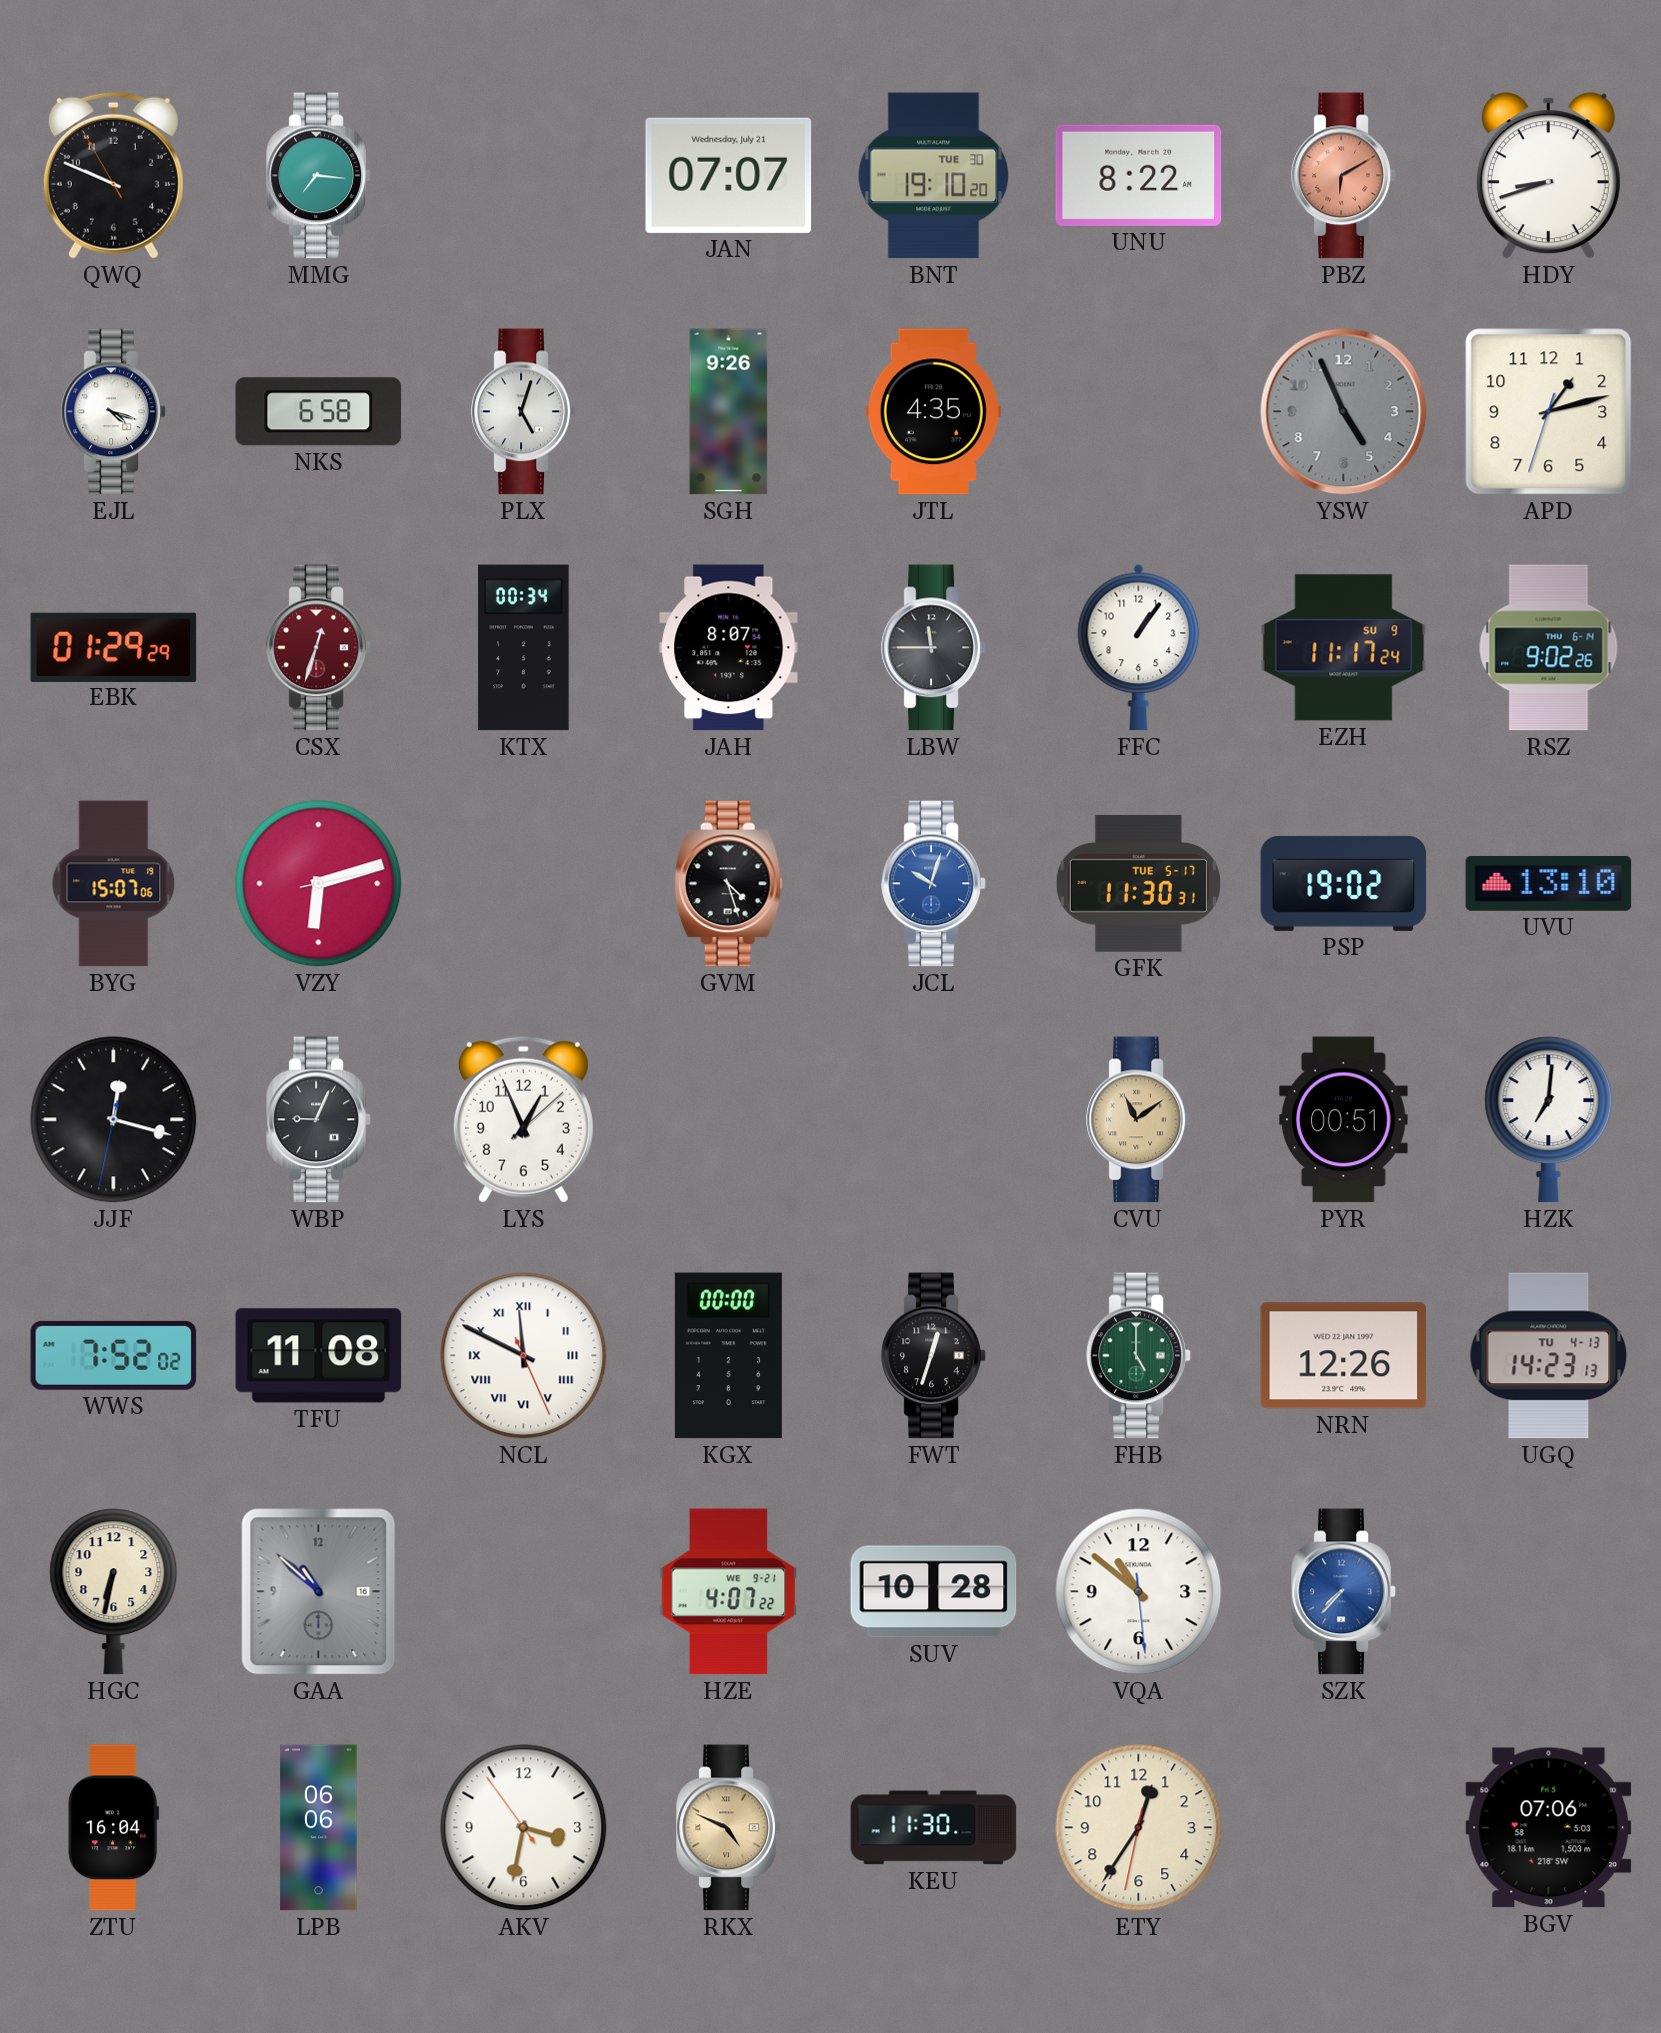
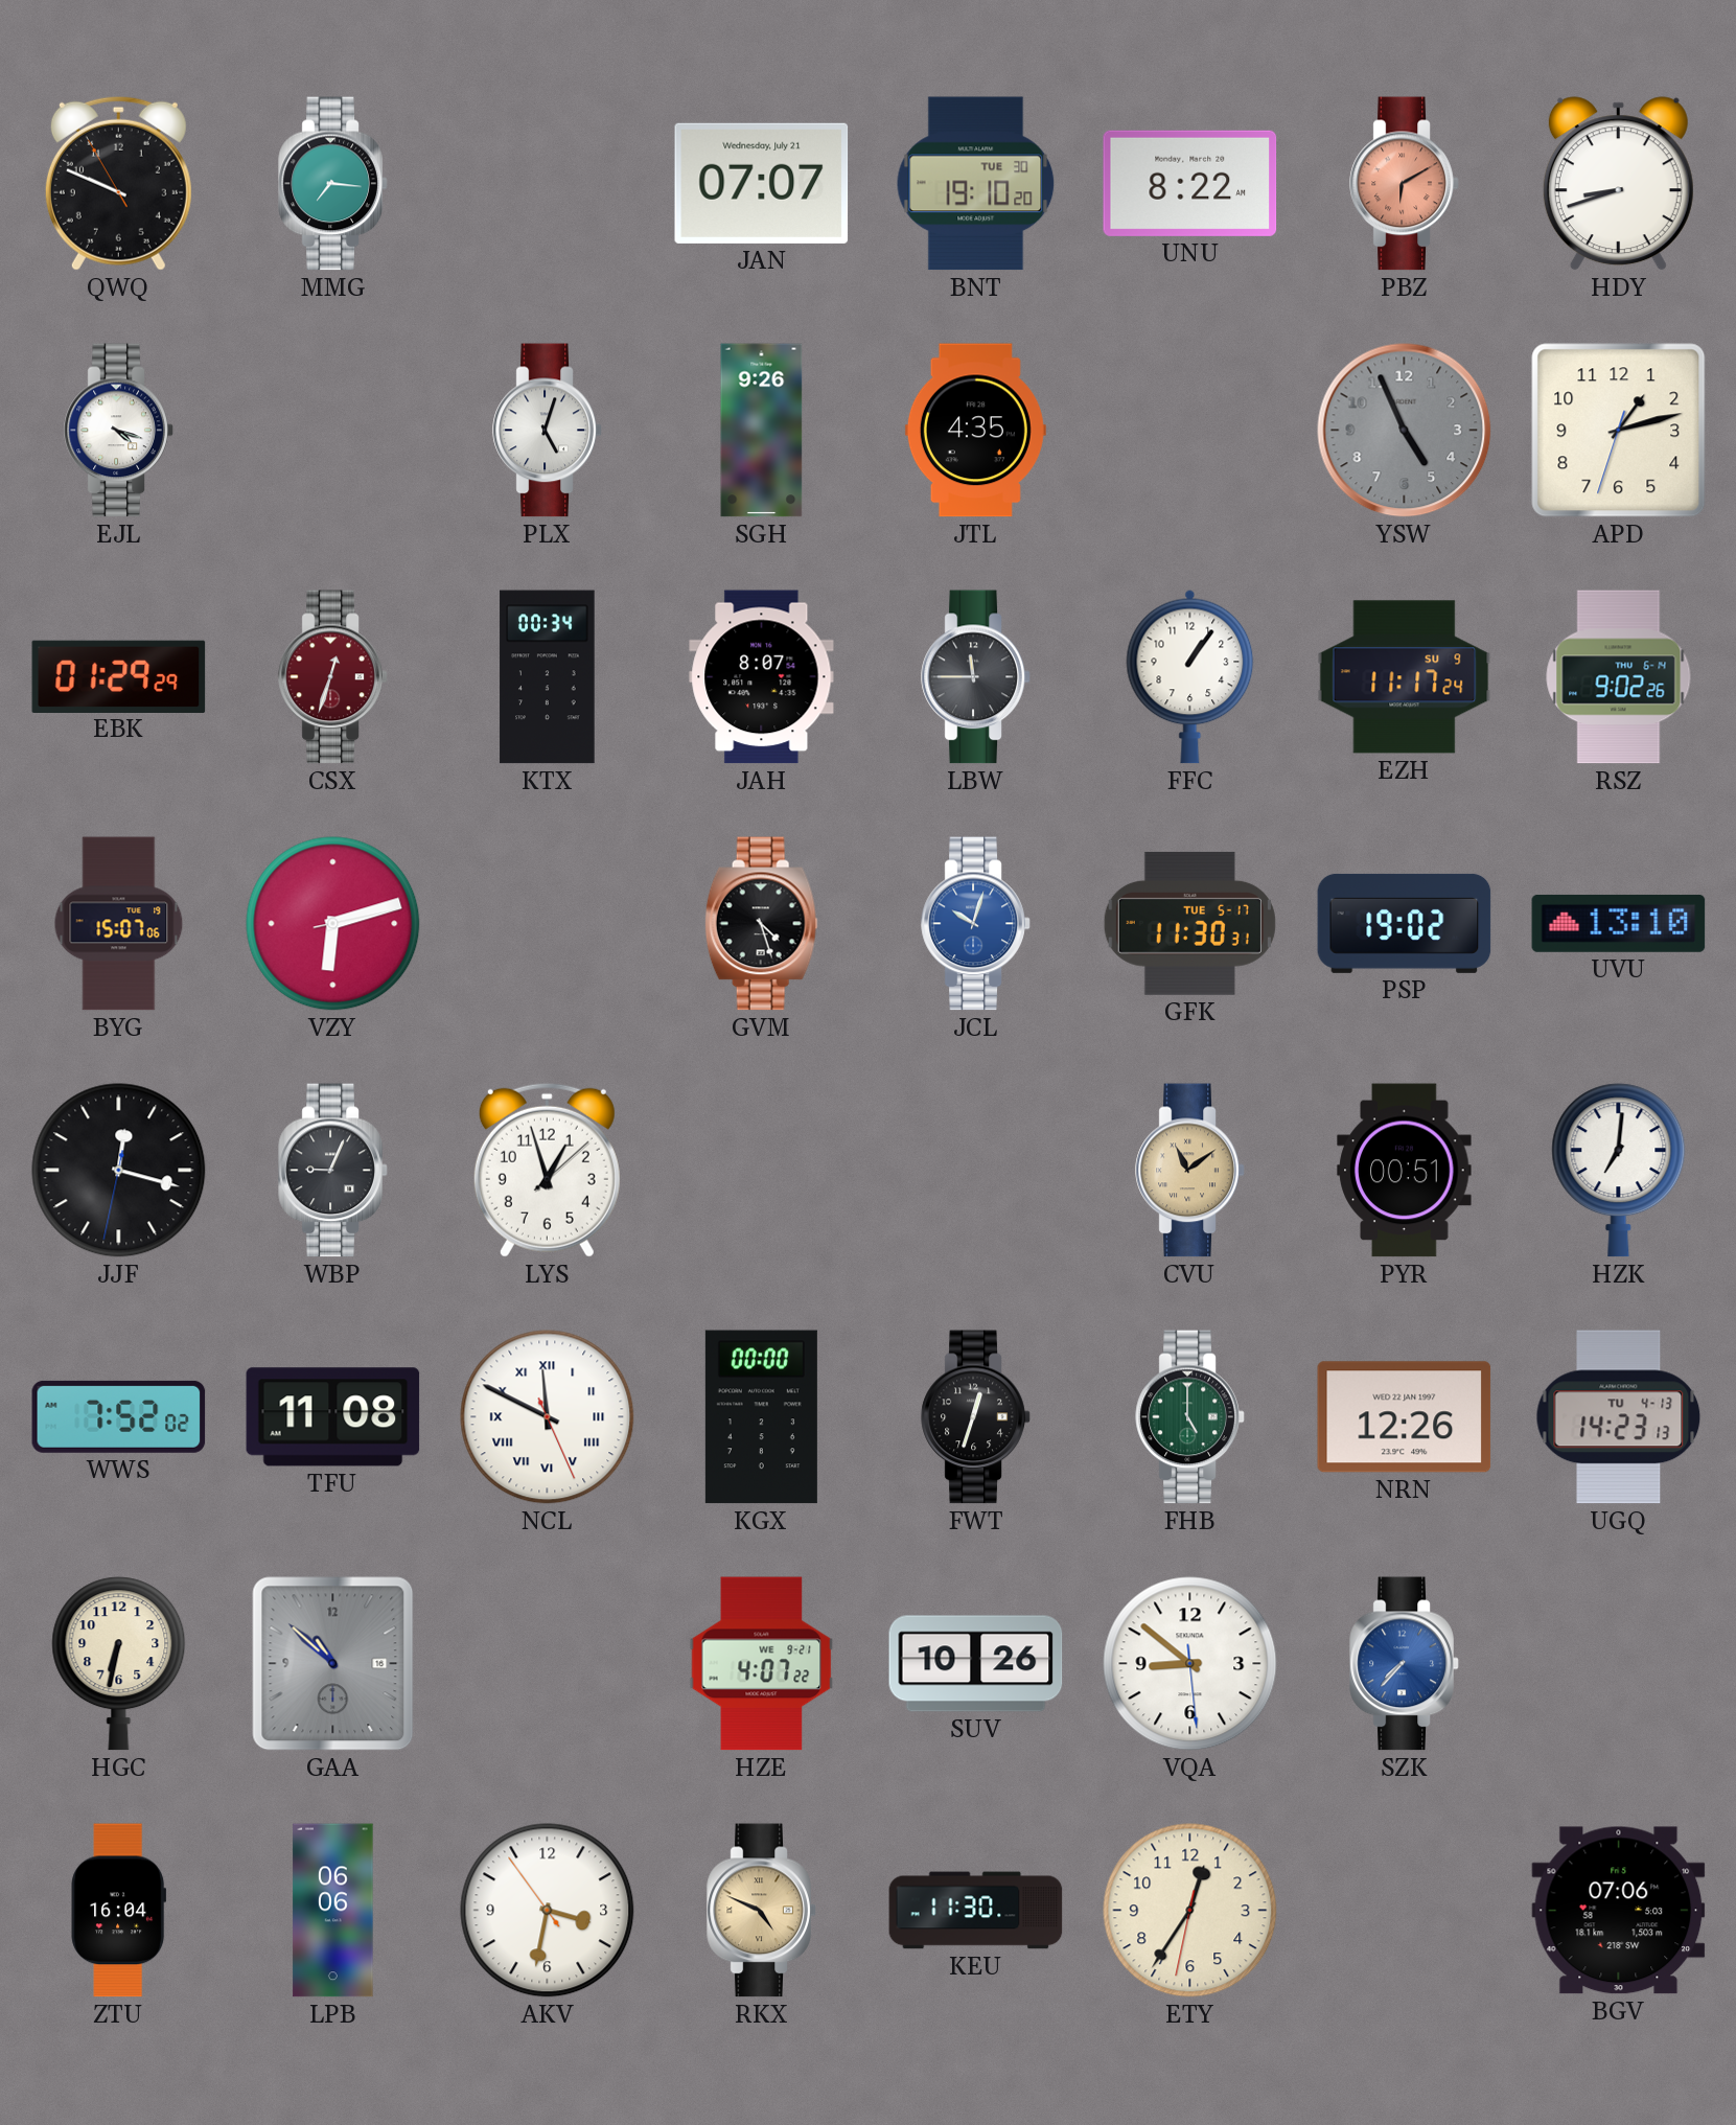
NKS: 6:58 -> none (319, 412)
LYS: 12:56 -> 12:57 (547, 1170)
SUV: 10:28 -> 10:26 (976, 1664)
VQA: 10:51 -> 8:51 (1190, 1664)
